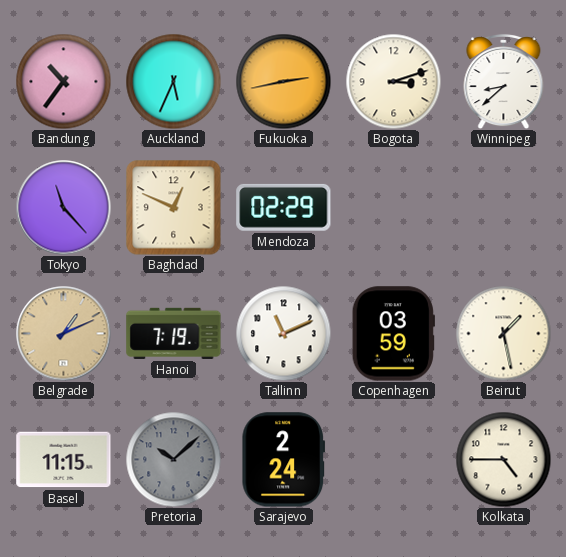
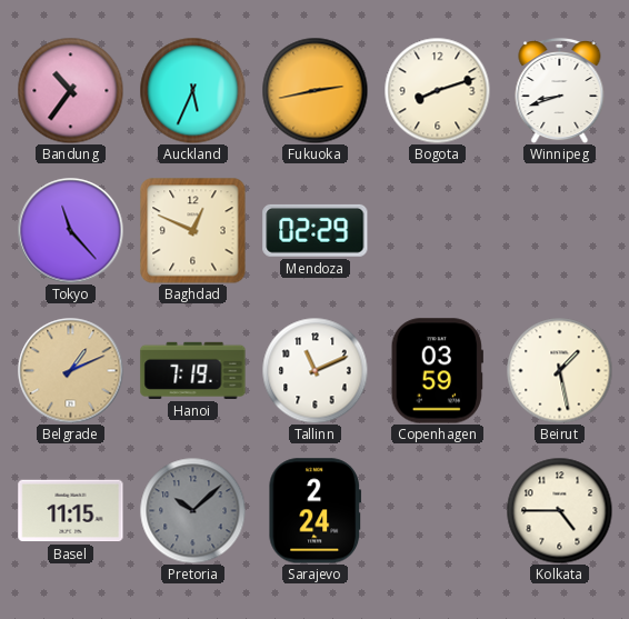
Bogota: 3:12 -> 8:12 (437, 90)
Winnipeg: 8:38 -> 8:42 (560, 90)
